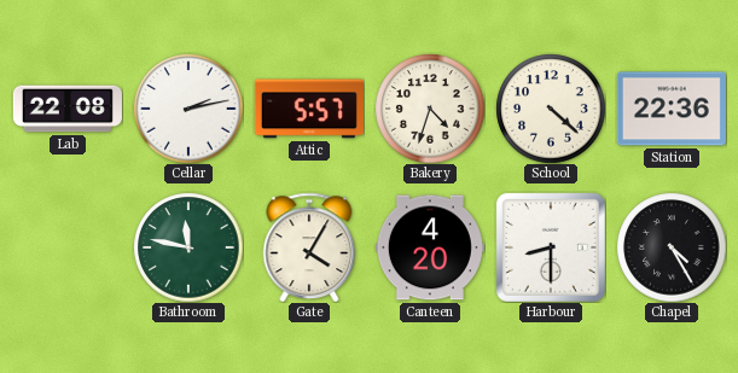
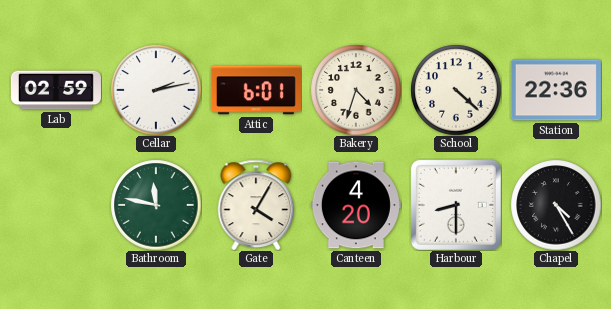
Lab: 22:08 -> 02:59 (56, 90)
Attic: 5:57 -> 6:01 (256, 90)
